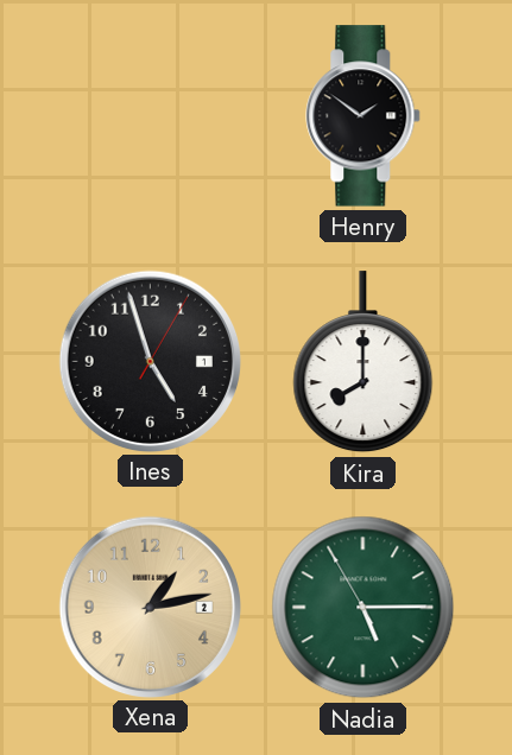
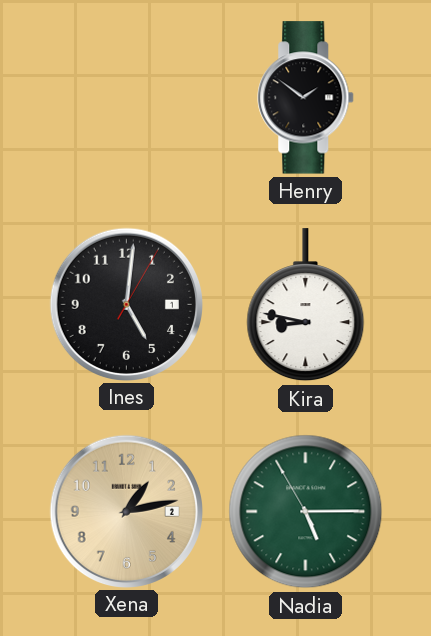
Ines: 4:57 -> 5:01 (126, 304)
Kira: 8:00 -> 8:47 (306, 305)
